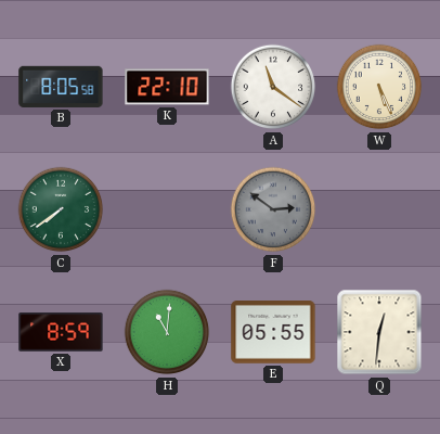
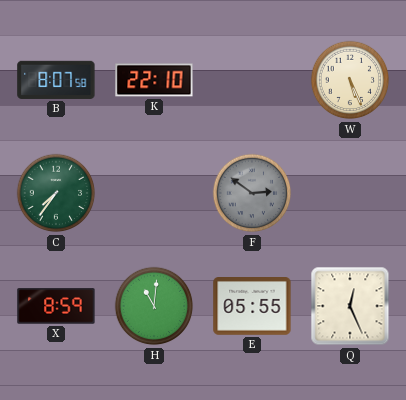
B: 8:05 -> 8:07 (56, 80)
A: 11:21 -> none (273, 87)
C: 7:39 -> 7:36 (56, 193)
Q: 12:31 -> 12:26 (350, 306)
